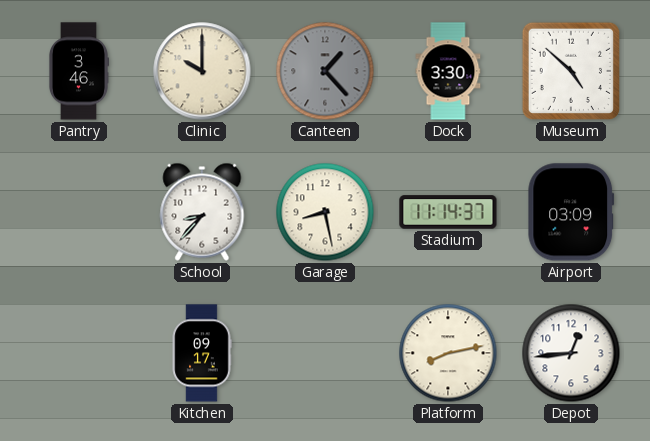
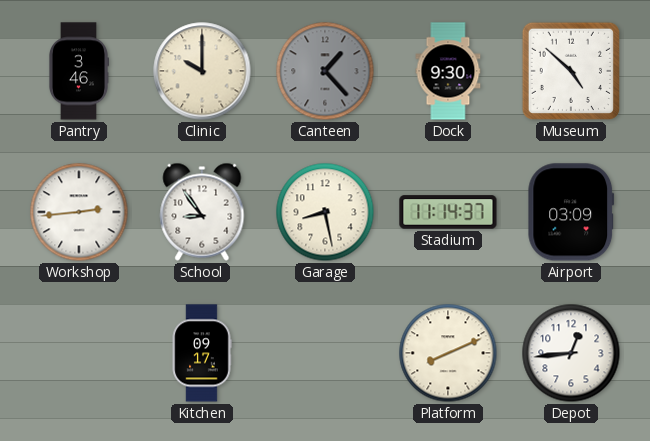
Dock: 3:30 -> 9:30 (448, 71)
Workshop: none -> 2:44 (79, 212)
School: 8:37 -> 8:54 (202, 212)
Platform: 8:13 -> 8:11 (448, 353)
